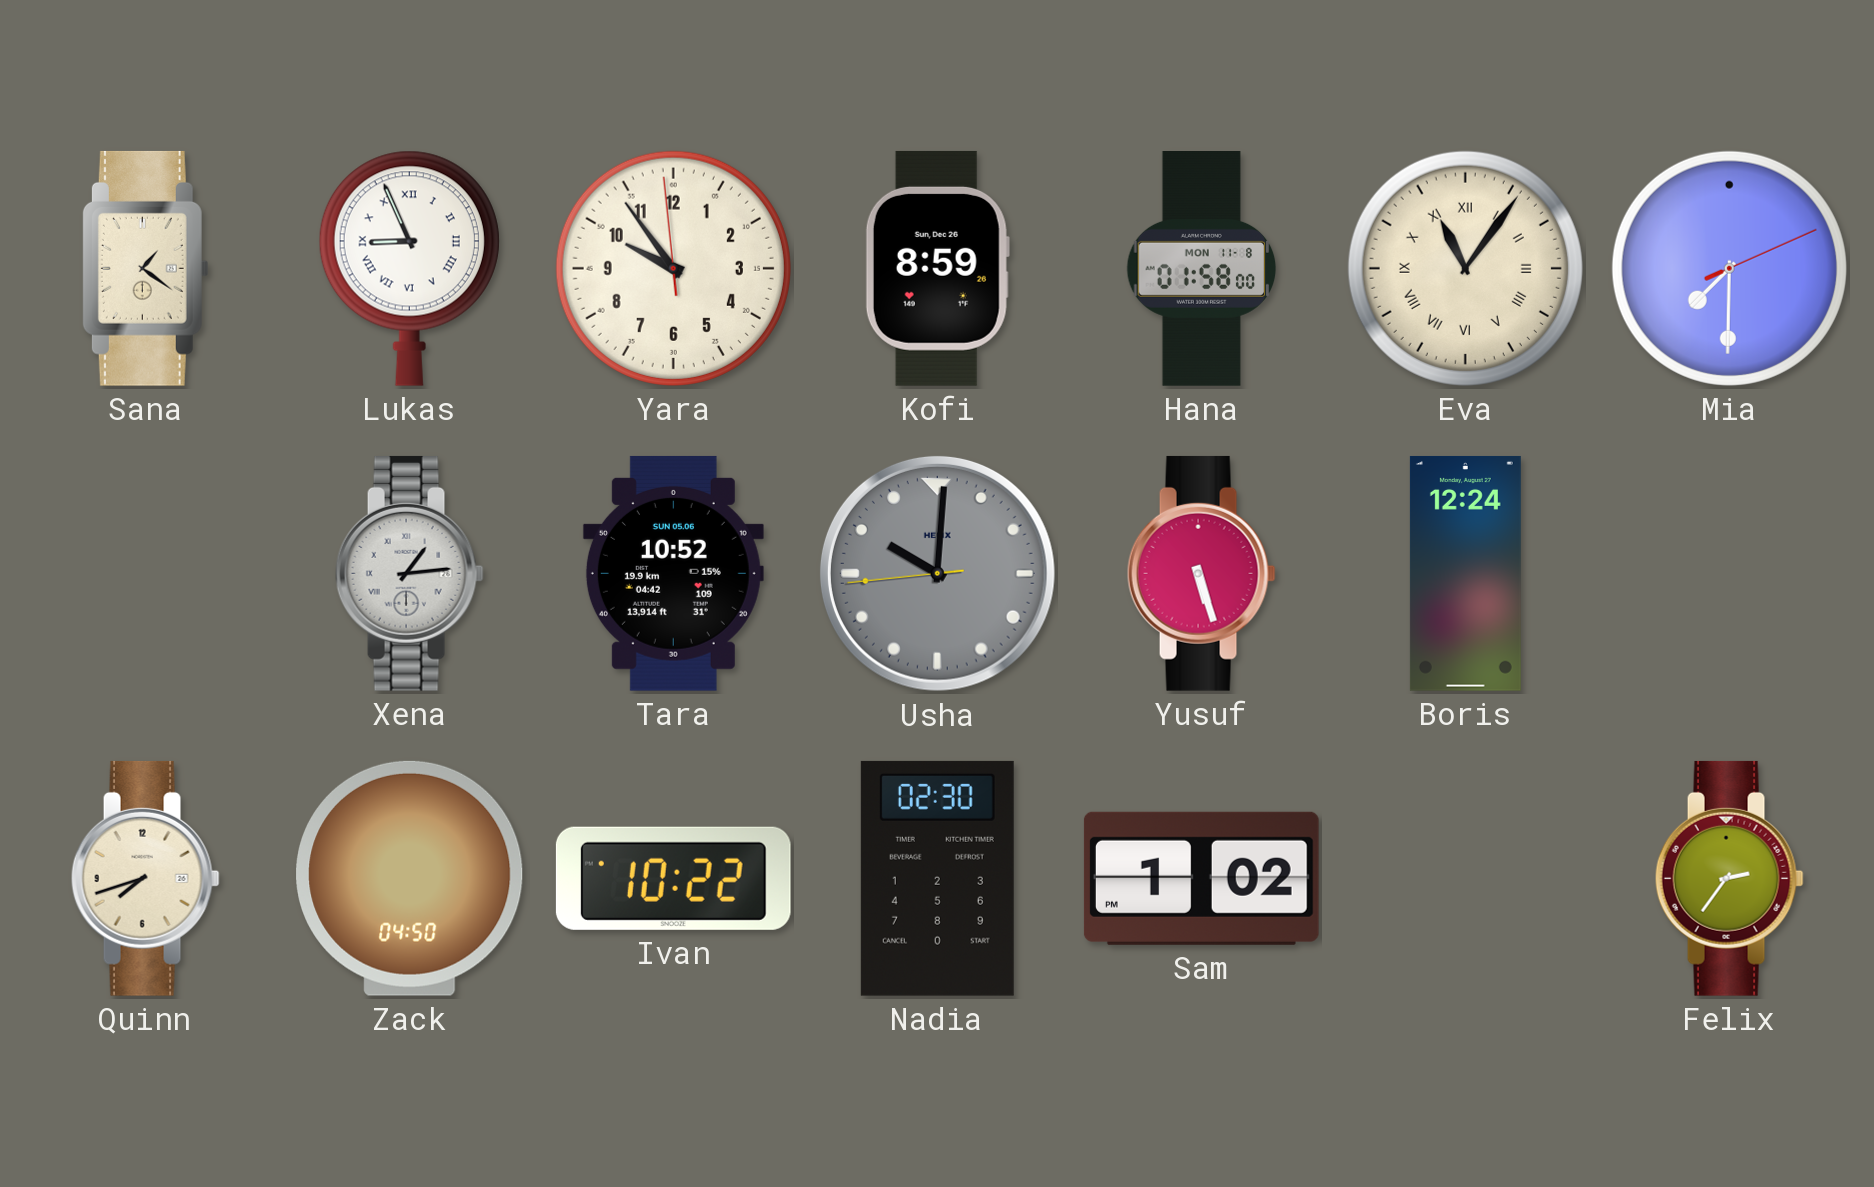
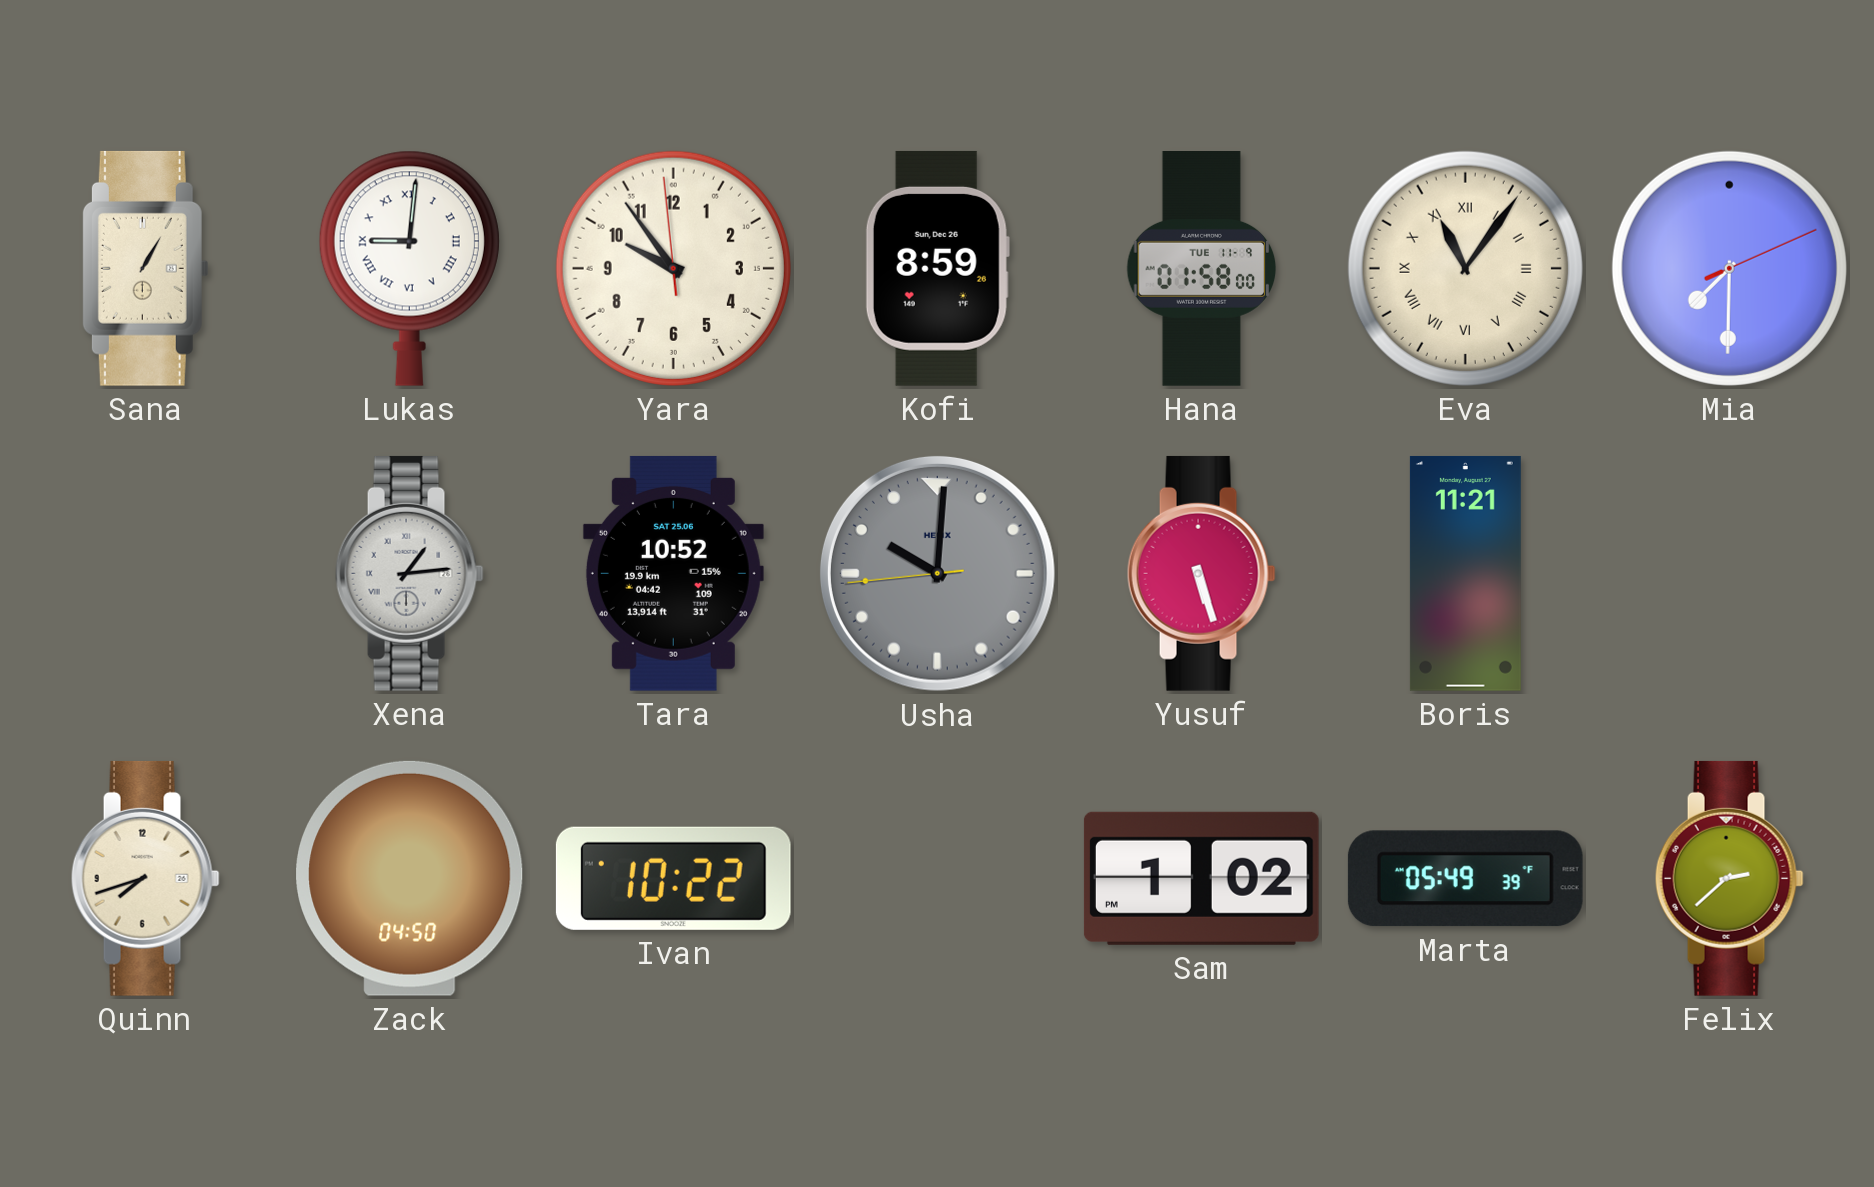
Sana: 1:21 -> 1:05 (145, 268)
Lukas: 8:56 -> 9:01 (409, 268)
Hana date: MON 11-8 -> TUE 11-9 (1202, 269)
Tara date: SUN 05.06 -> SAT 25.06 (673, 573)
Boris: 12:24 -> 11:21 (1465, 573)
Nadia: 02:30 -> none (937, 878)
Marta: none -> 05:49 (1465, 879)
Felix: 2:36 -> 2:38 (1729, 878)
